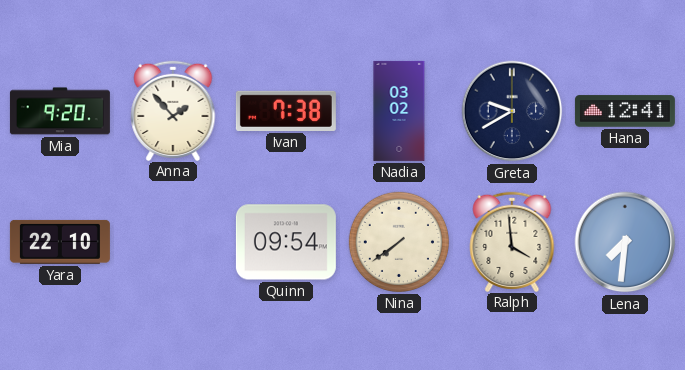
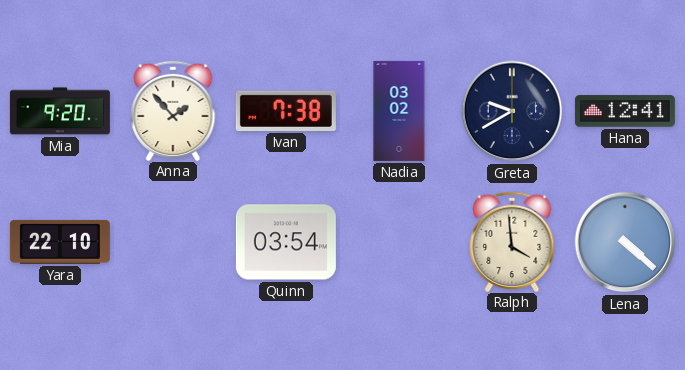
Quinn: 09:54 -> 03:54 (286, 242)
Nina: 7:39 -> none (399, 242)
Lena: 7:31 -> 4:22 (625, 242)
